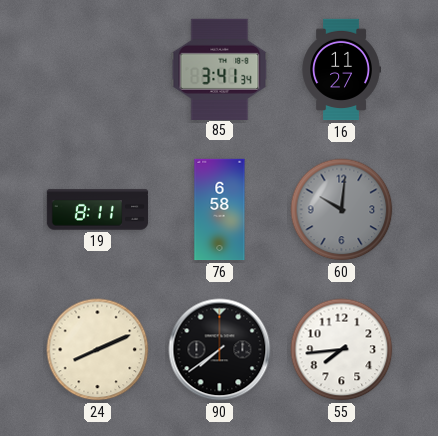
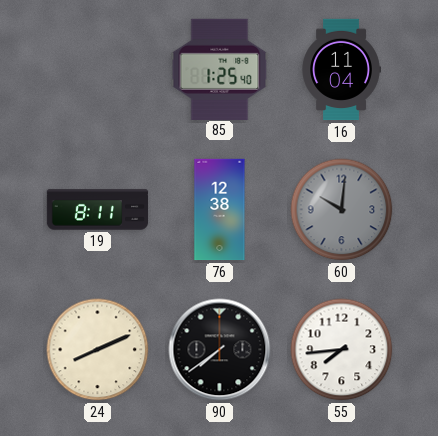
85: 3:41 -> 1:25 (220, 69)
16: 11:27 -> 11:04 (341, 70)
76: 6:58 -> 12:38 (220, 210)
